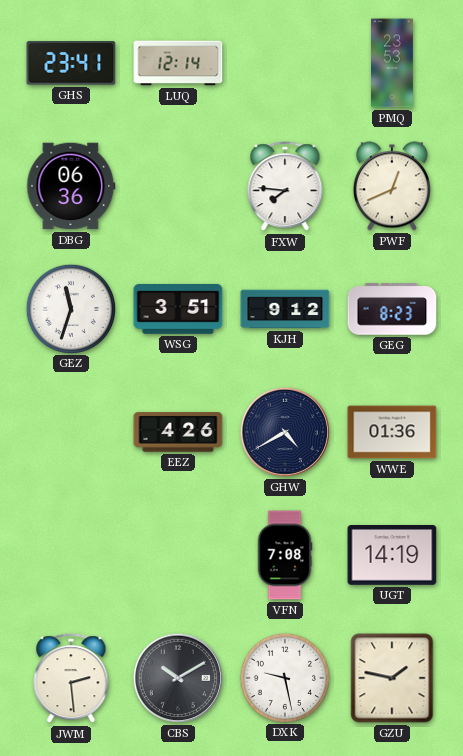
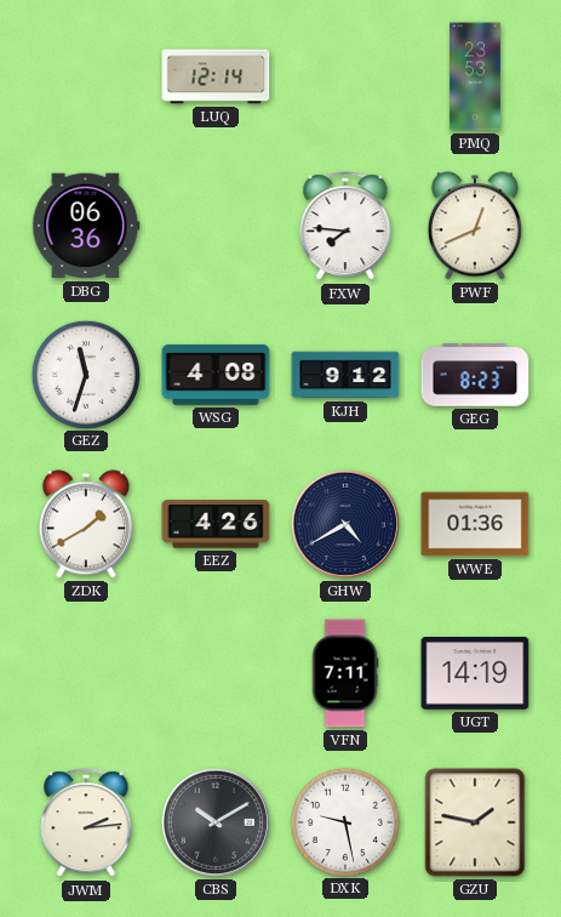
GHS: 23:41 -> none (71, 63)
WSG: 3:51 -> 4:08 (216, 375)
ZDK: none -> 1:40 (86, 524)
VFN: 7:08 -> 7:11 (345, 673)
JWM: 2:29 -> 2:14 (86, 824)
